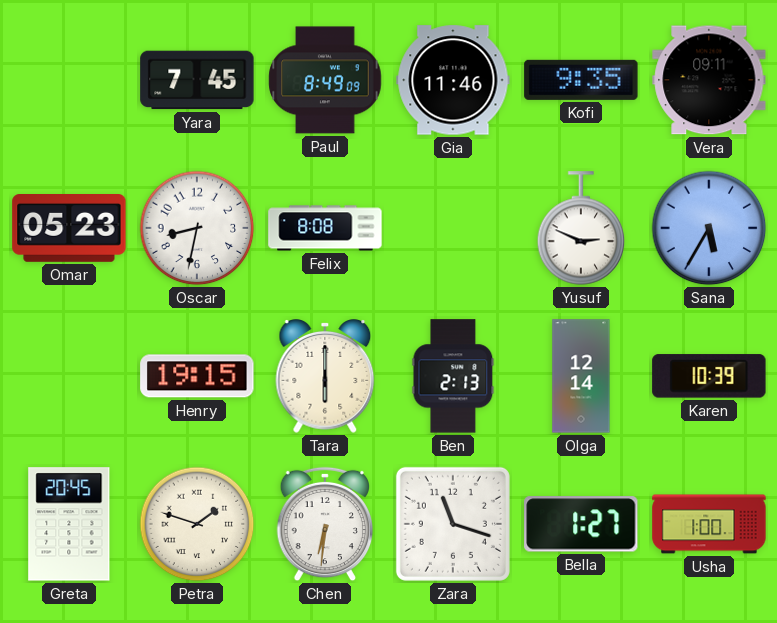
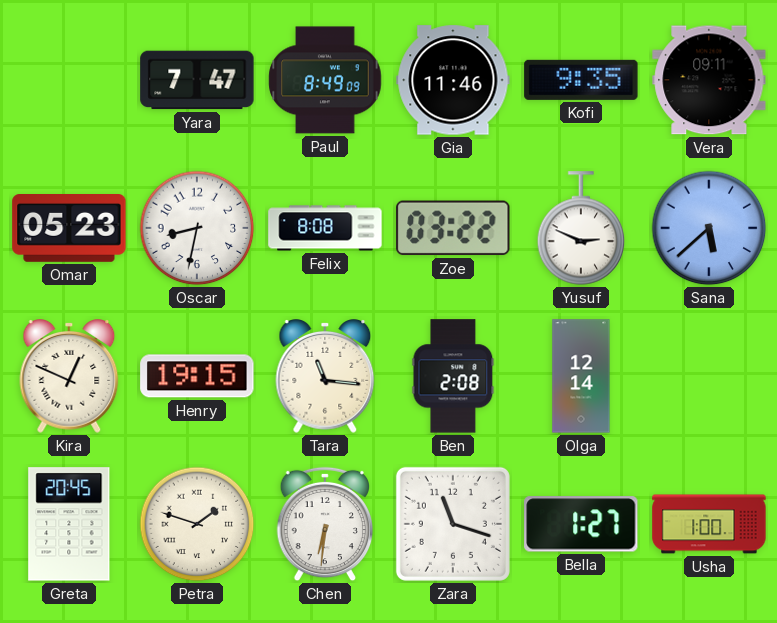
Yara: 7:45 -> 7:47 (197, 80)
Zoe: none -> 03:22 (453, 228)
Sana: 5:35 -> 5:38 (709, 228)
Kira: none -> 12:49 (69, 376)
Tara: 6:00 -> 11:16 (325, 376)
Ben: 2:13 -> 2:08 (453, 376)
Karen: 10:39 -> none (709, 376)
